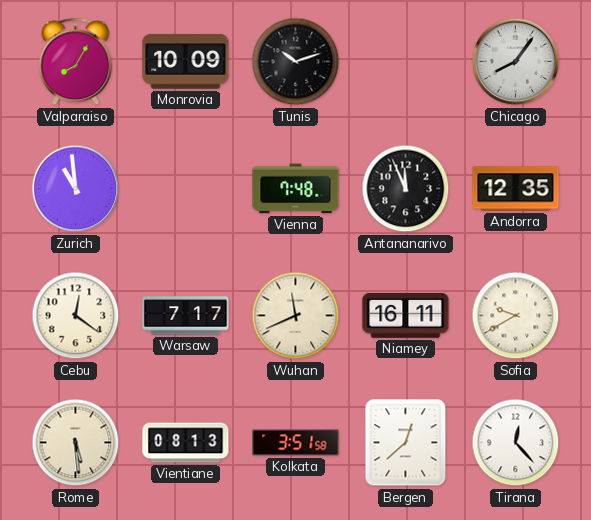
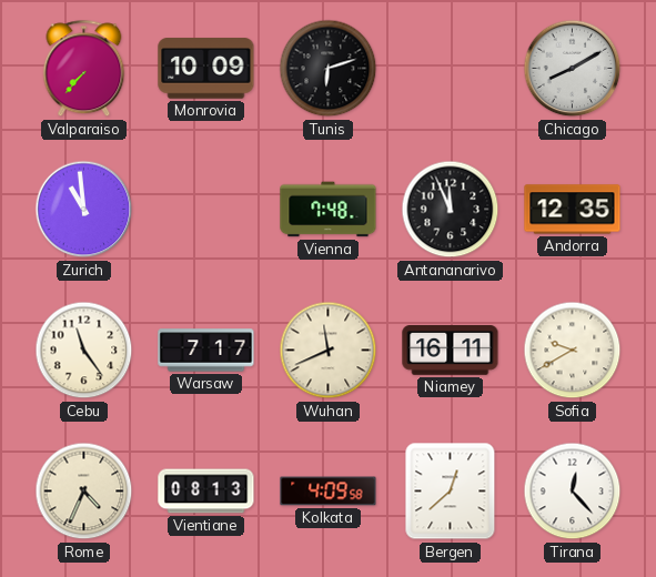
Valparaiso: 8:05 -> 7:37 (84, 69)
Tunis: 10:12 -> 6:12 (329, 69)
Chicago: 8:06 -> 8:10 (573, 69)
Cebu: 12:21 -> 11:24 (84, 351)
Rome: 5:29 -> 4:34 (84, 492)
Kolkata: 3:51 -> 4:09 (329, 492)
